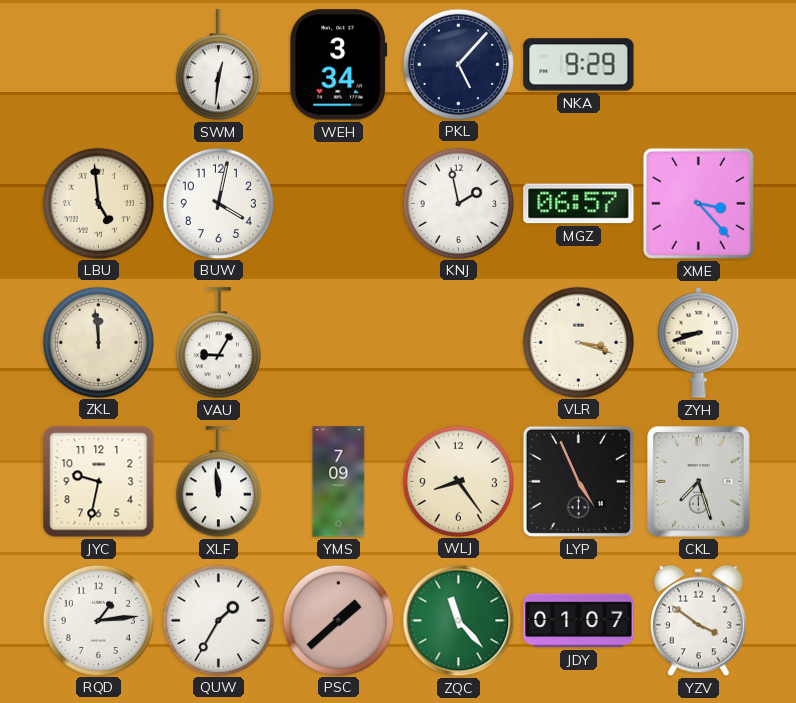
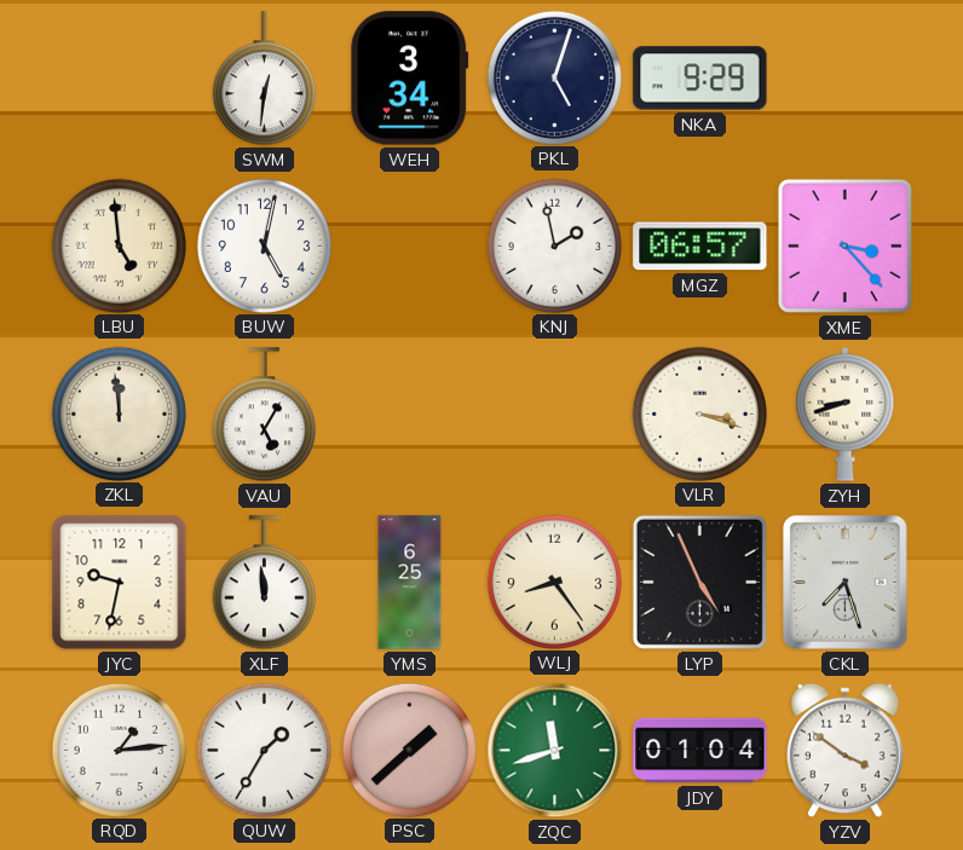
PKL: 5:07 -> 5:03 (554, 77)
BUW: 4:02 -> 5:02 (264, 245)
VAU: 9:05 -> 5:05 (264, 415)
YMS: 7:09 -> 6:25 (410, 583)
ZQC: 11:23 -> 11:42 (555, 751)
JDY: 01:07 -> 01:04 (700, 751)
